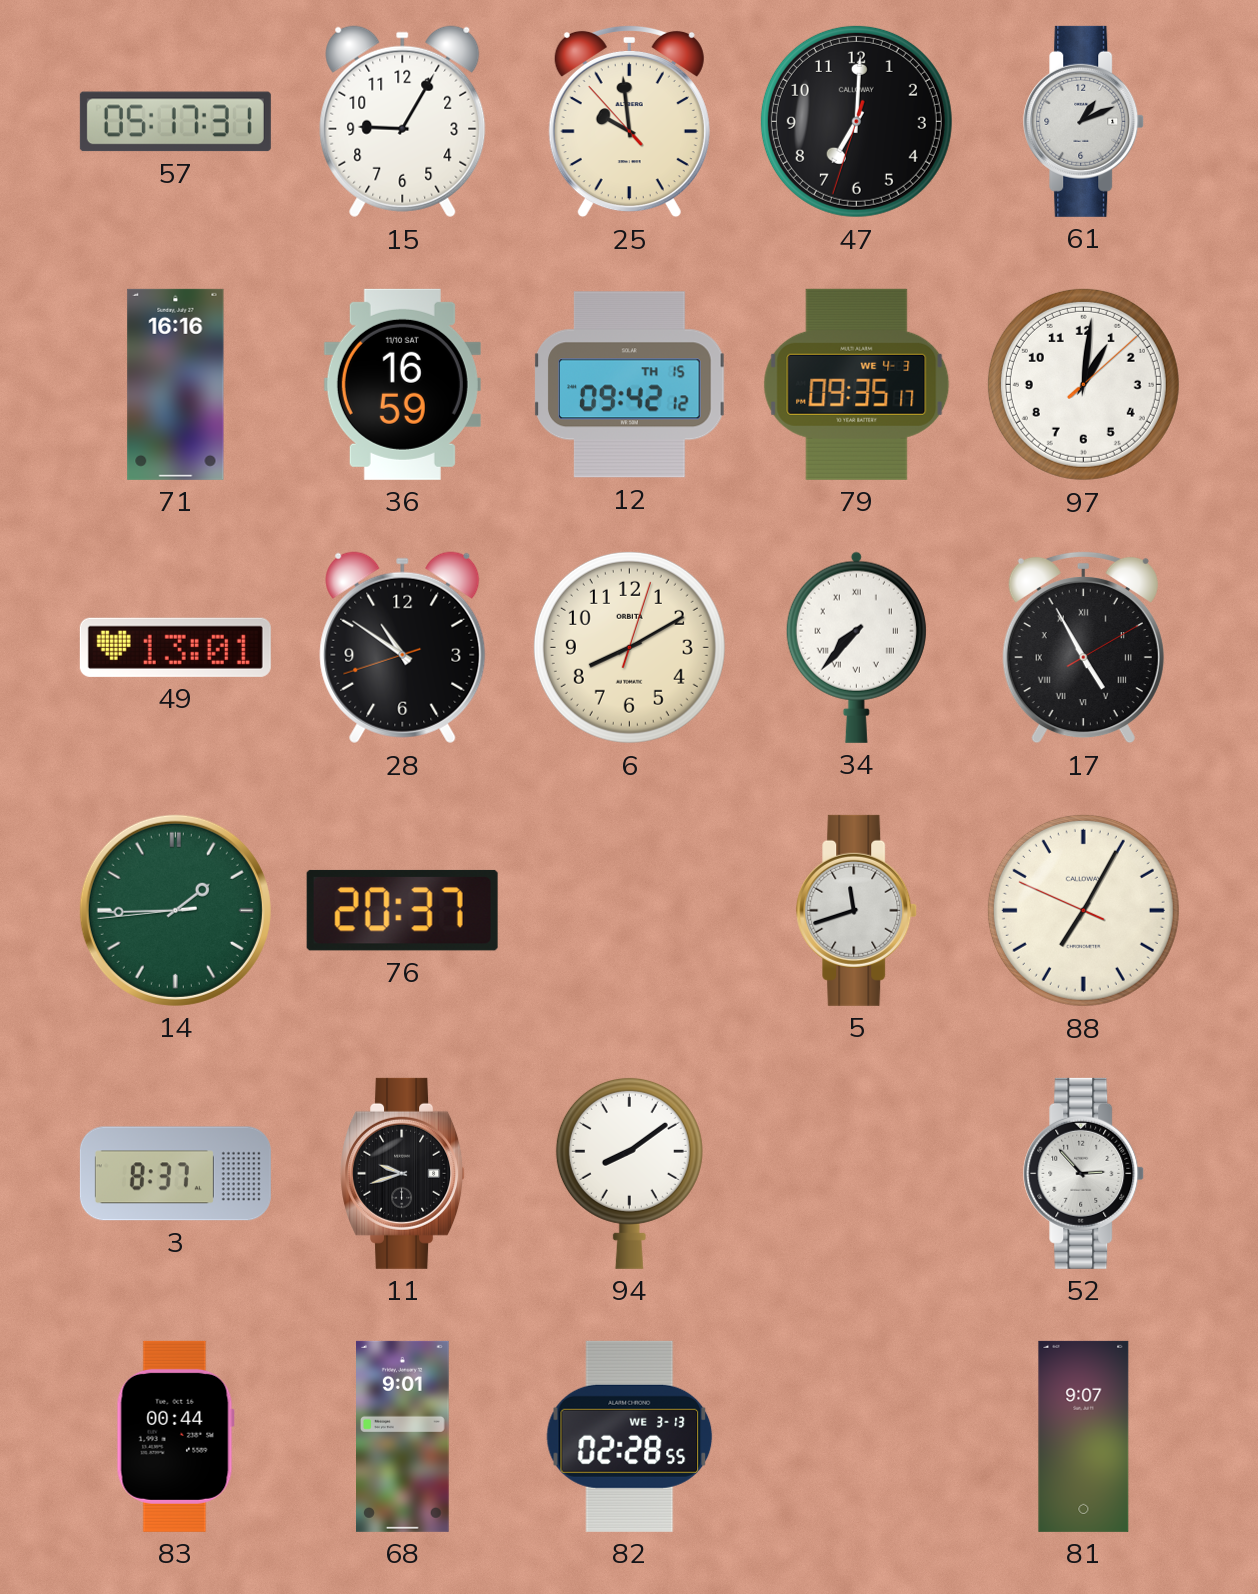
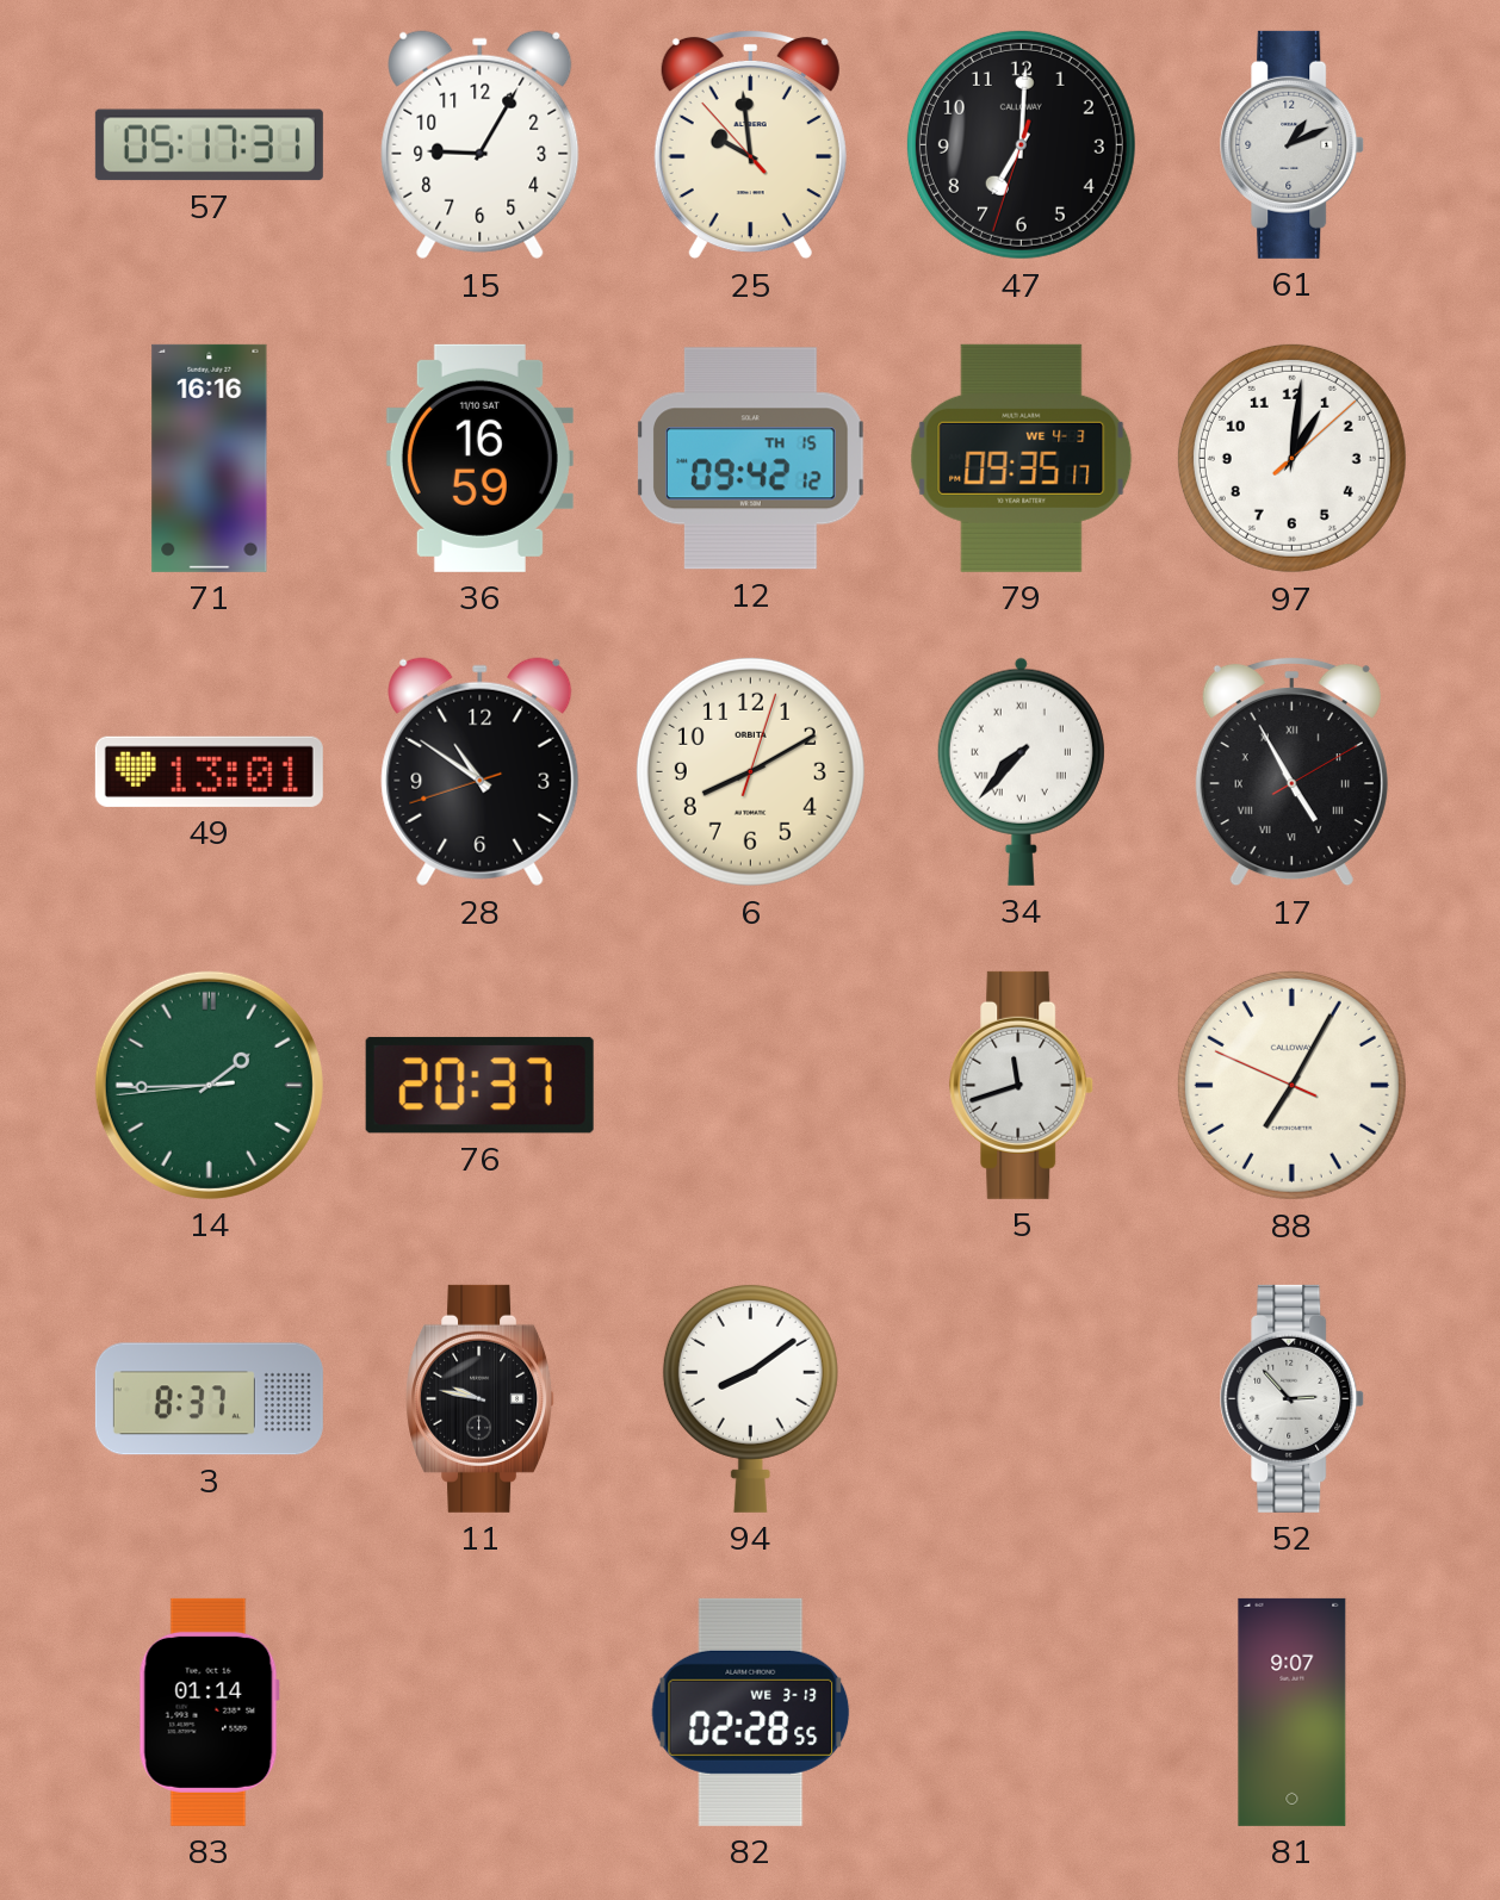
11: 9:42 -> 9:47 (481, 1398)
83: 00:44 -> 01:14 (209, 1712)
68: 9:01 -> none (403, 1436)
